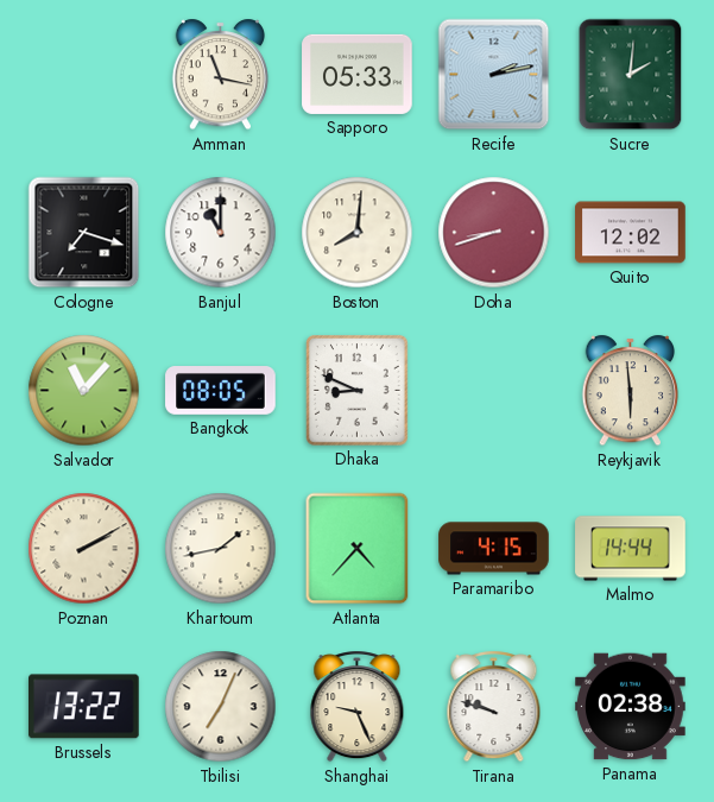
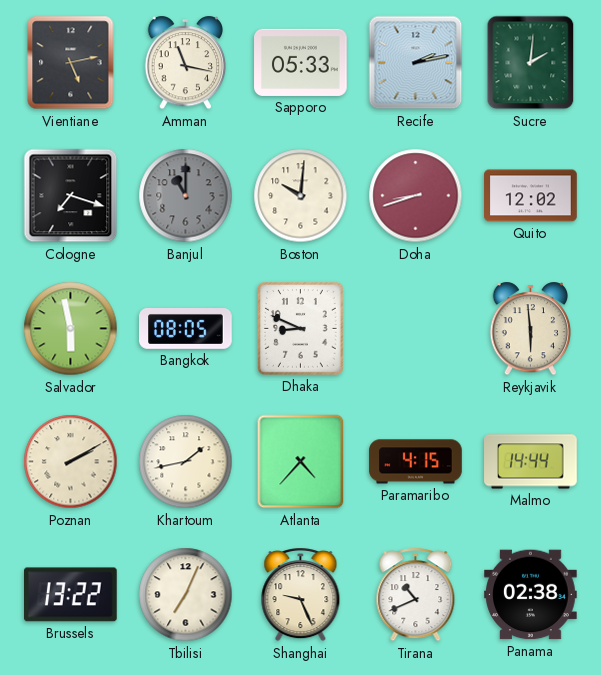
Vientiane: none -> 5:13 (71, 63)
Banjul dial: white -> grey (186, 196)
Boston: 8:01 -> 10:01 (301, 196)
Salvador: 11:07 -> 5:58 (71, 329)
Tirana: 9:48 -> 10:41 (416, 595)
